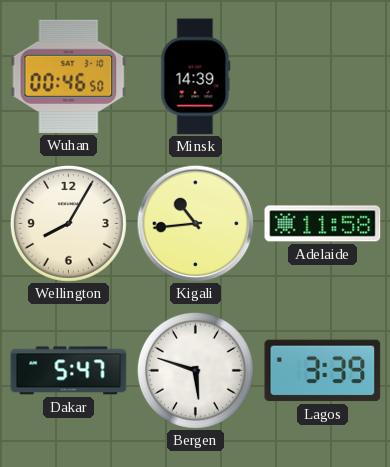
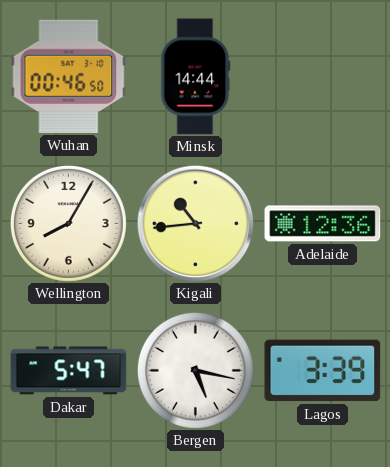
Minsk: 14:39 -> 14:44 (196, 77)
Adelaide: 11:58 -> 12:36 (323, 224)
Bergen: 5:48 -> 5:17 (195, 370)
